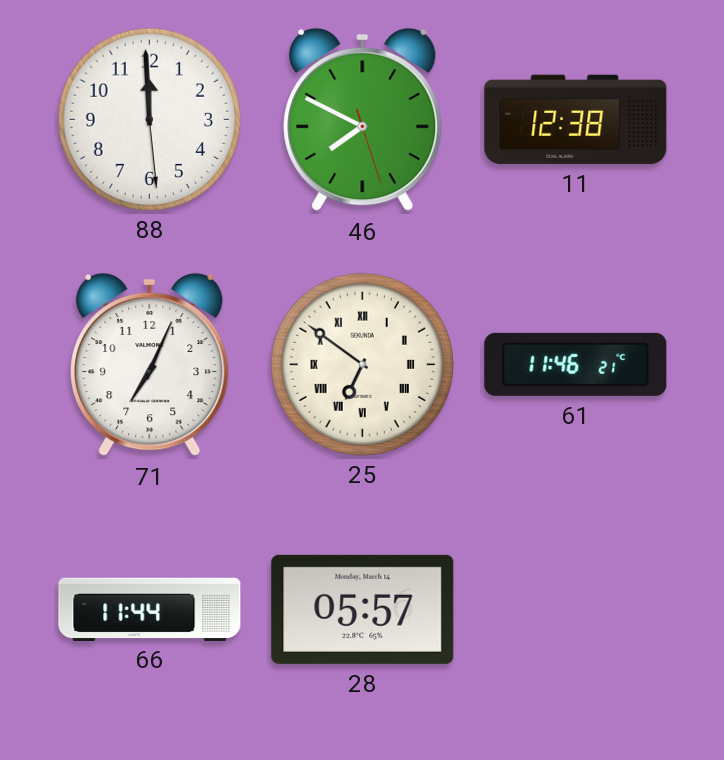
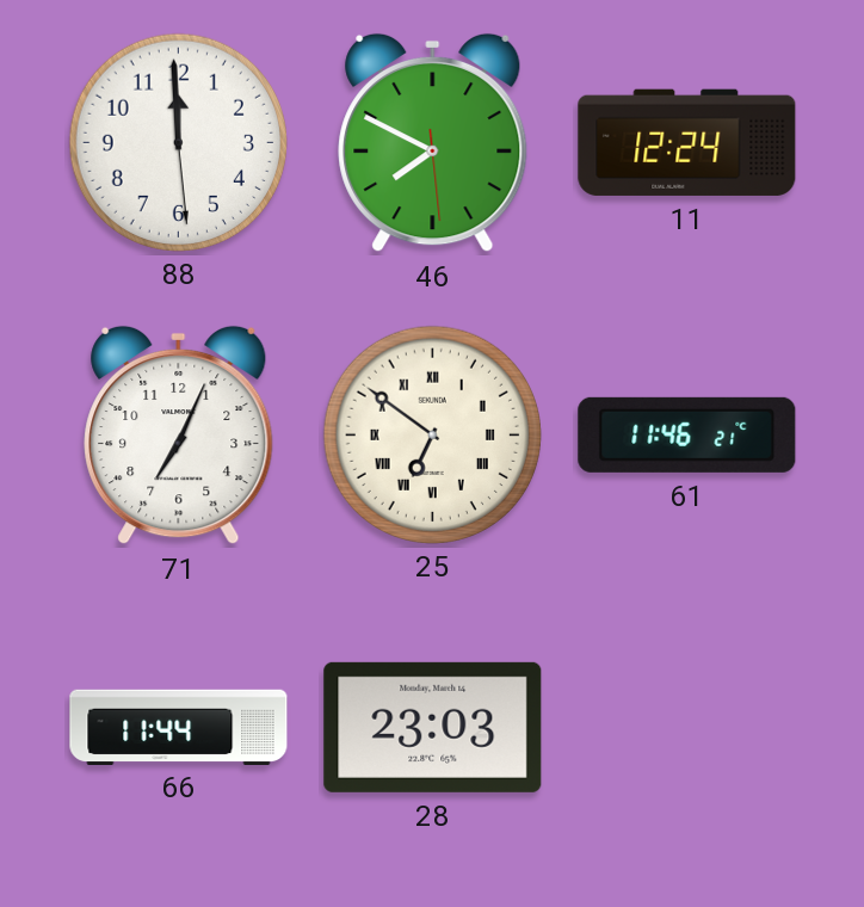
46: 7:49:27 -> 7:49:29 (433, 143)
11: 12:38 -> 12:24 (687, 142)
28: 05:57 -> 23:03 (433, 727)
